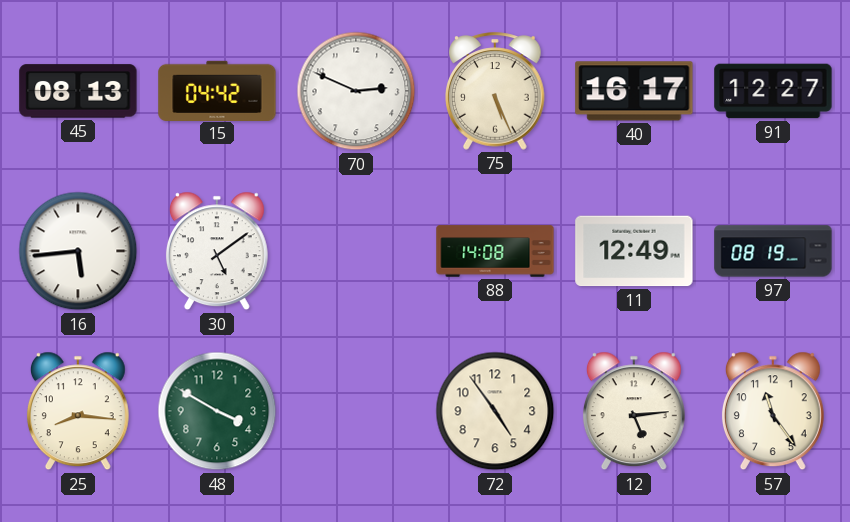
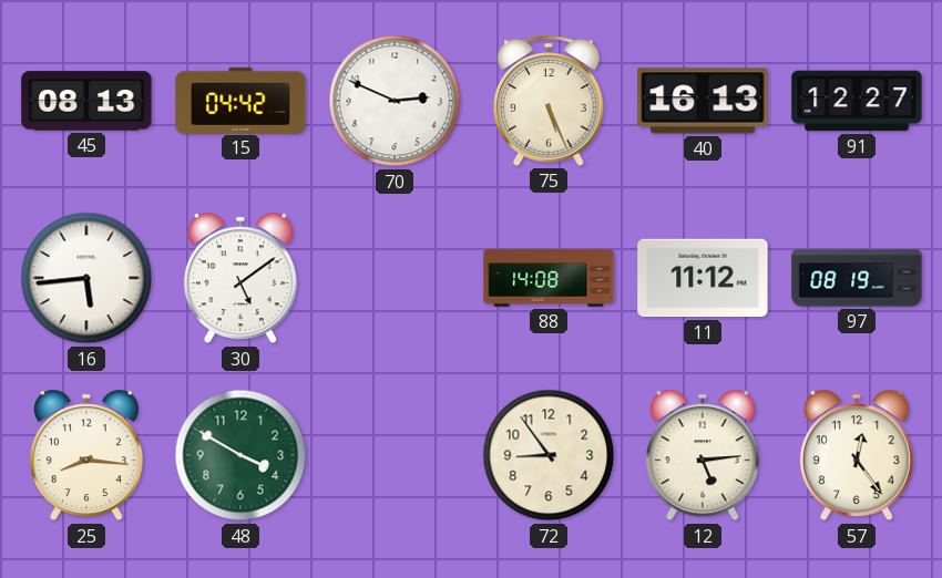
40: 16:17 -> 16:13 (703, 101)
11: 12:49 -> 11:12 (703, 278)
72: 4:54 -> 8:54 (549, 455)
57: 11:24 -> 12:24 (857, 455)
